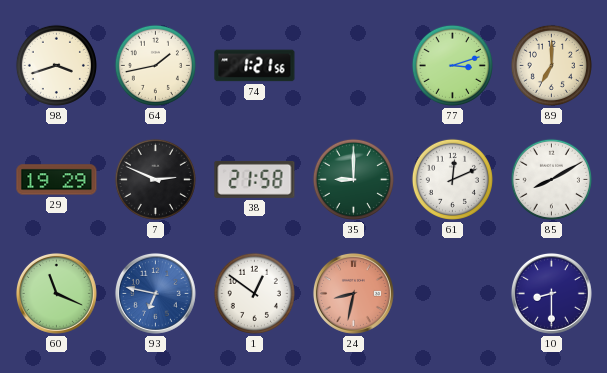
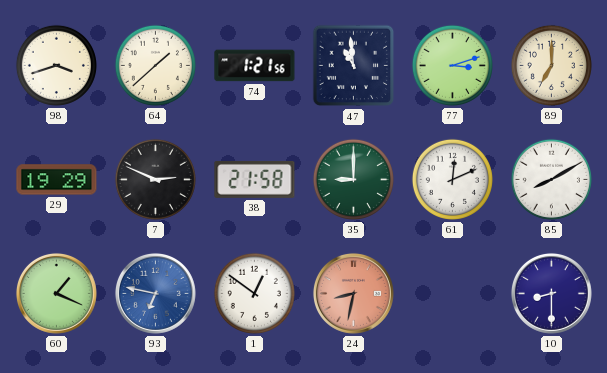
64: 1:43 -> 1:38 (155, 65)
47: none -> 10:59 (354, 66)
60: 11:19 -> 1:19 (56, 293)
